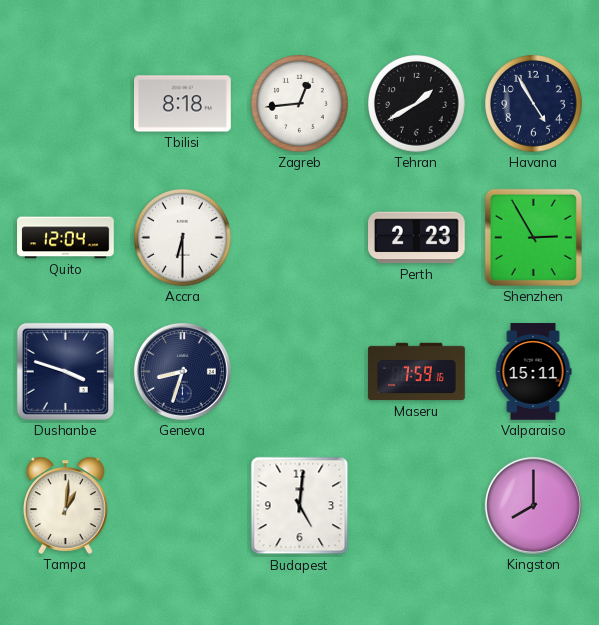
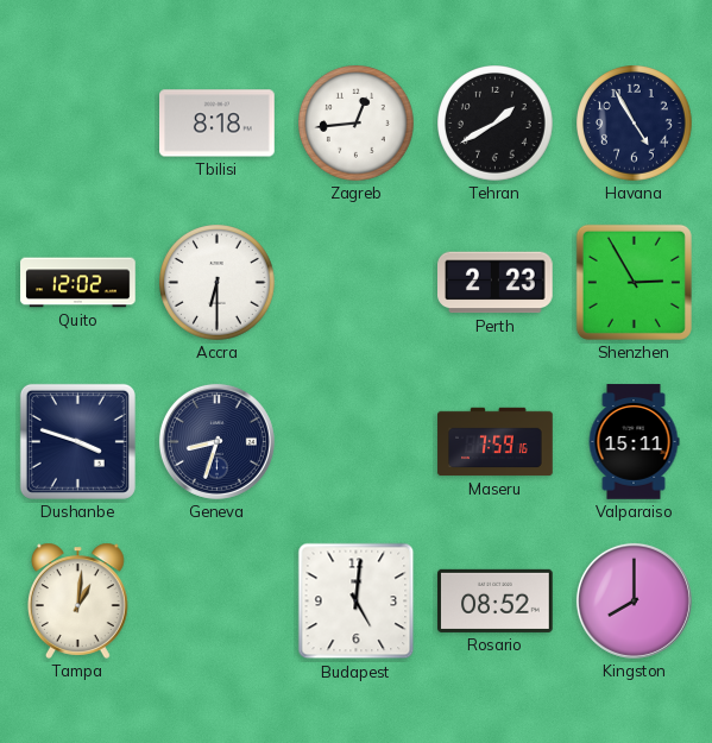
Quito: 12:04 -> 12:02 (78, 283)
Rosario: none -> 08:52 (496, 600)
